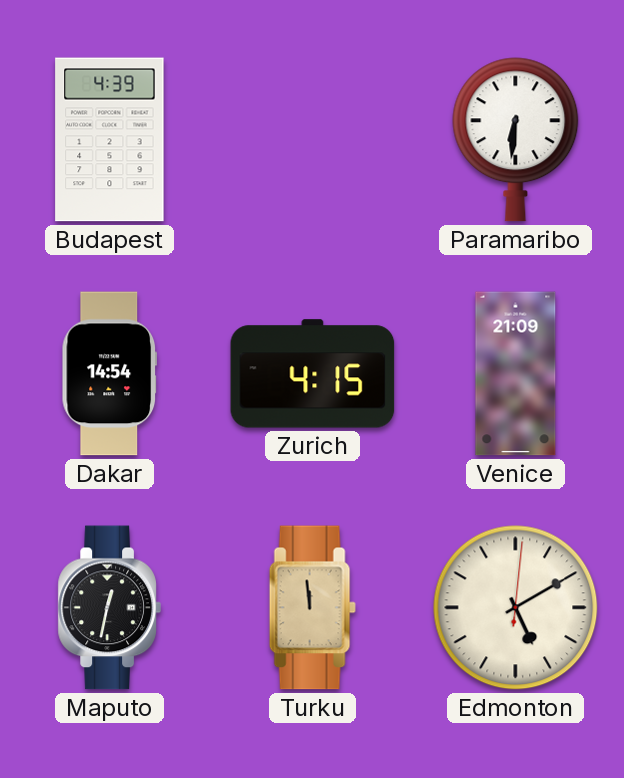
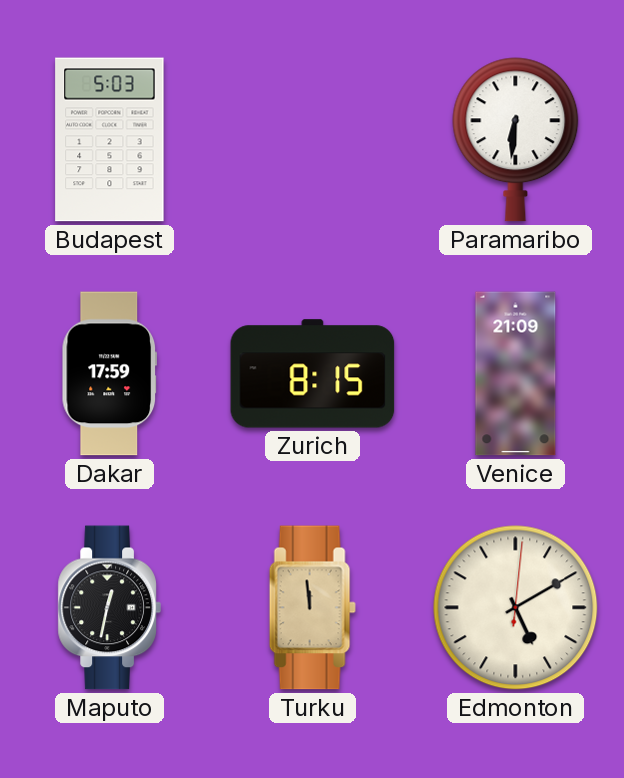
Budapest: 4:39 -> 5:03 (110, 140)
Dakar: 14:54 -> 17:59 (109, 374)
Zurich: 4:15 -> 8:15 (313, 374)
